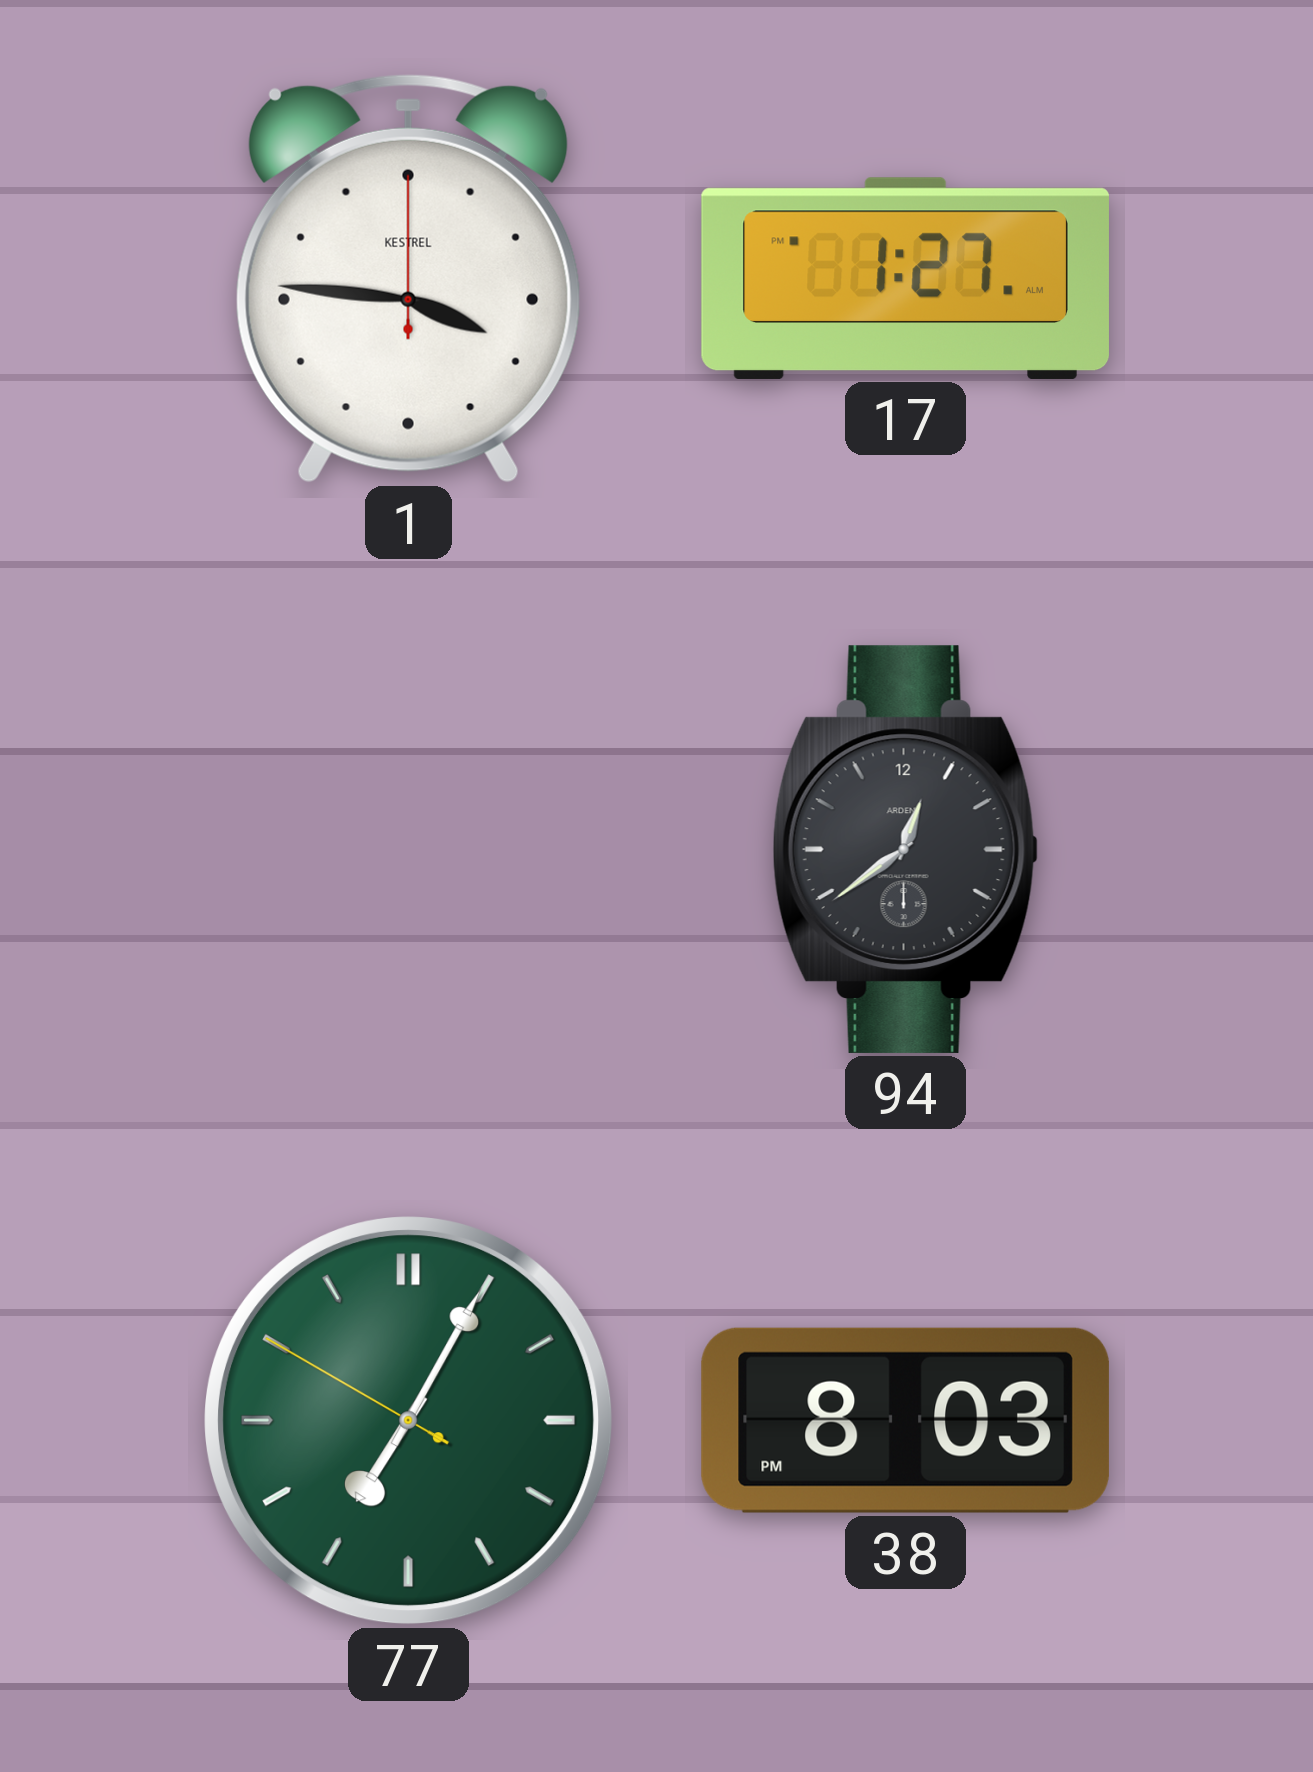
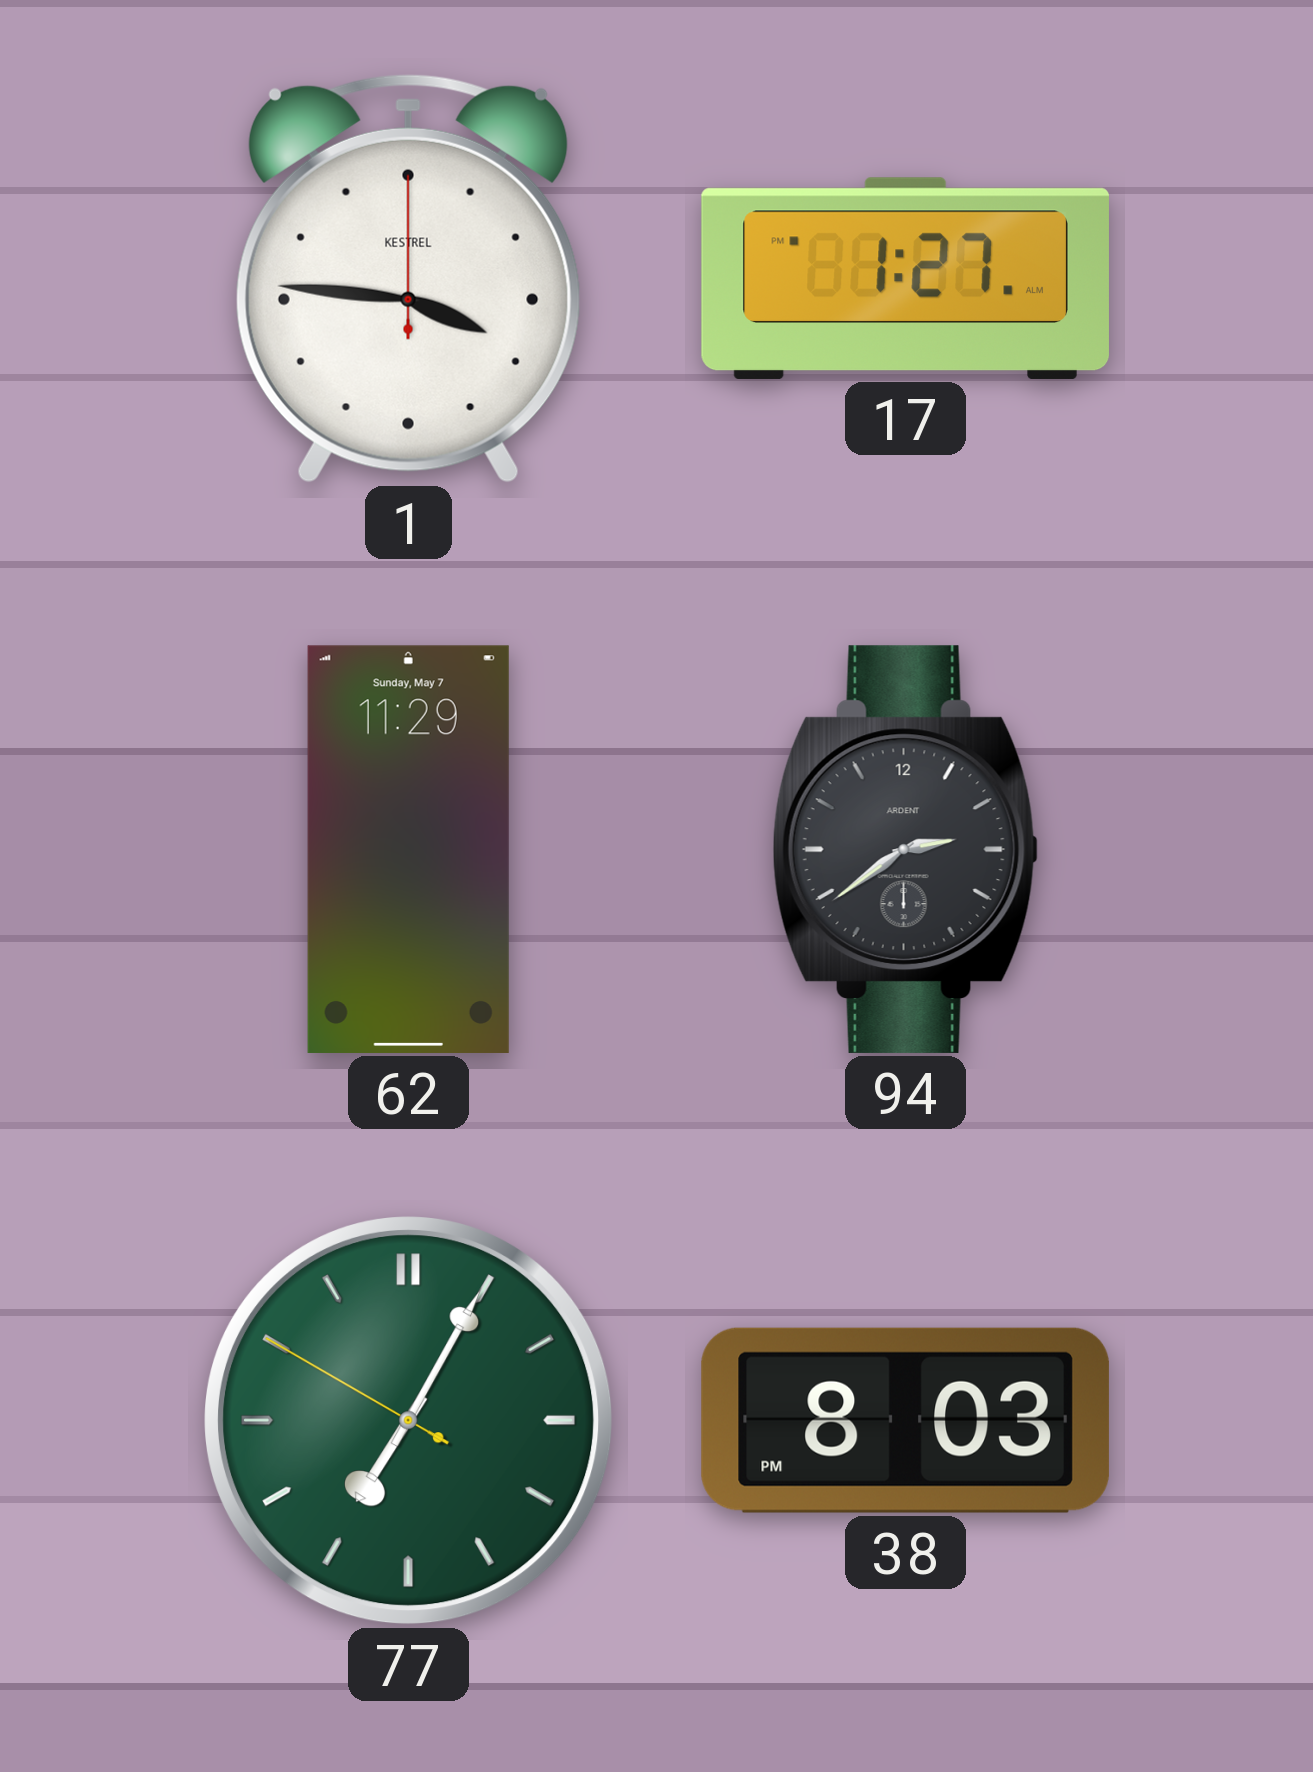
62: none -> 11:29 (408, 849)
94: 12:39 -> 2:39 (905, 849)
